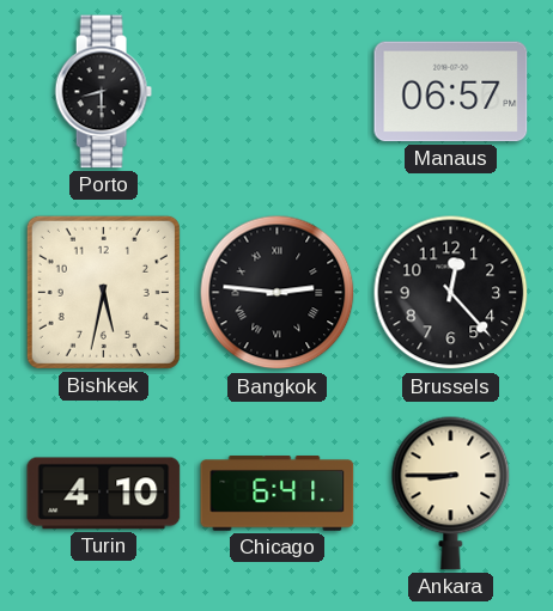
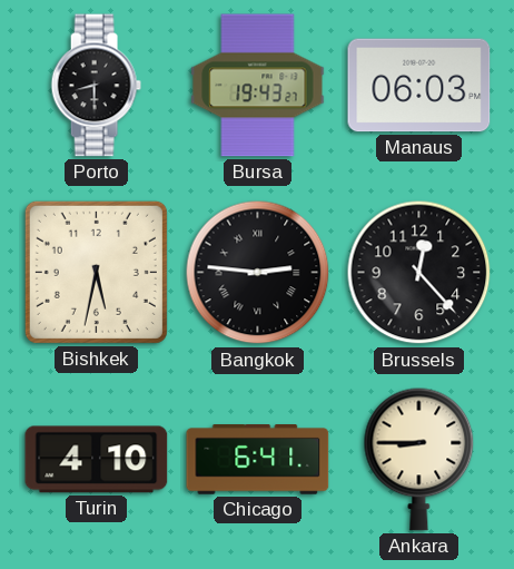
Bursa: none -> 19:43 (258, 86)
Manaus: 06:57 -> 06:03 (419, 86)
